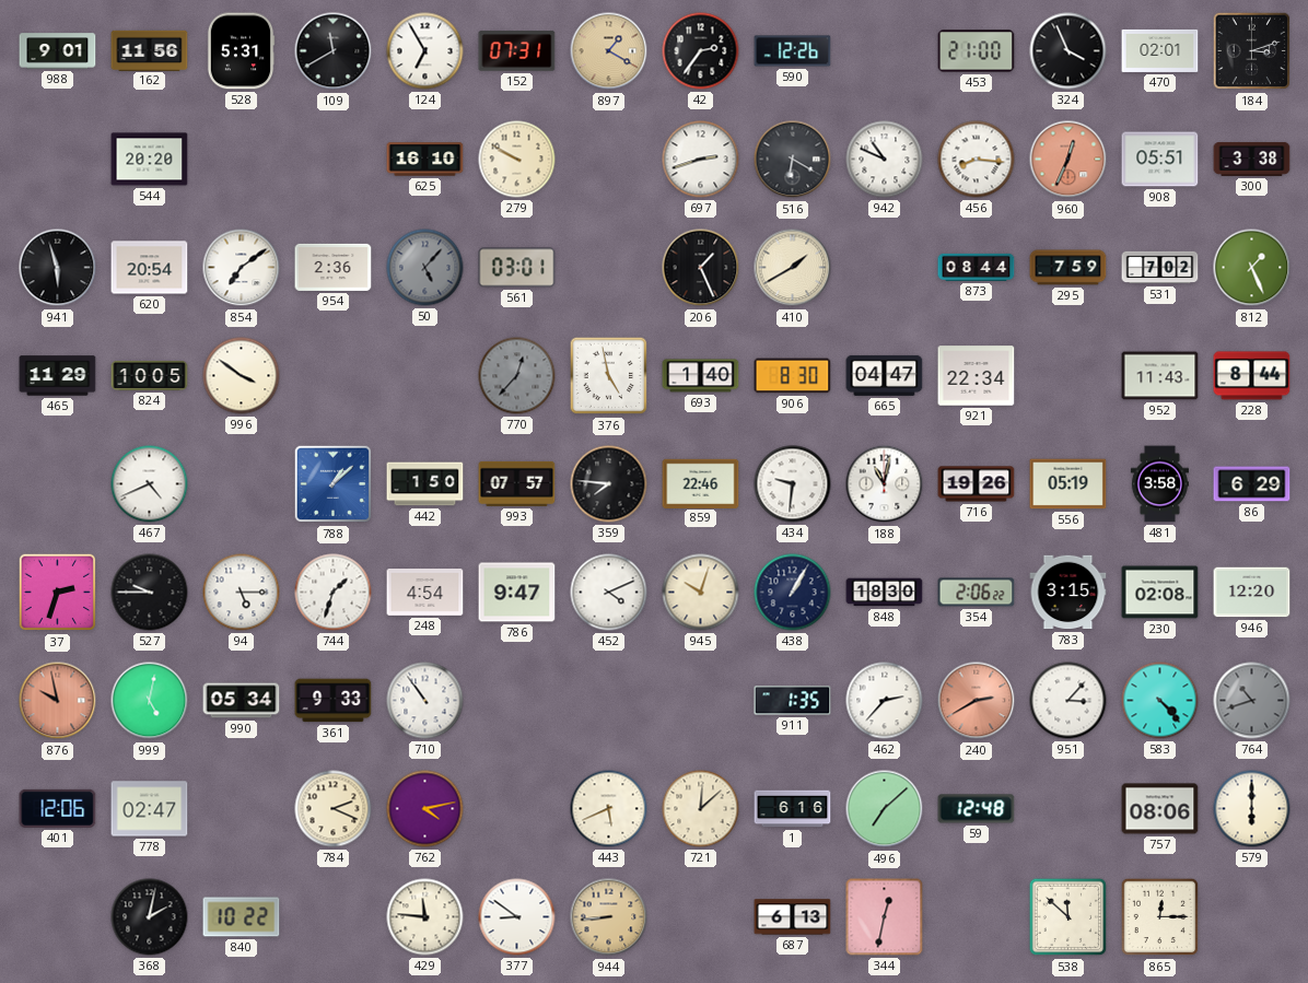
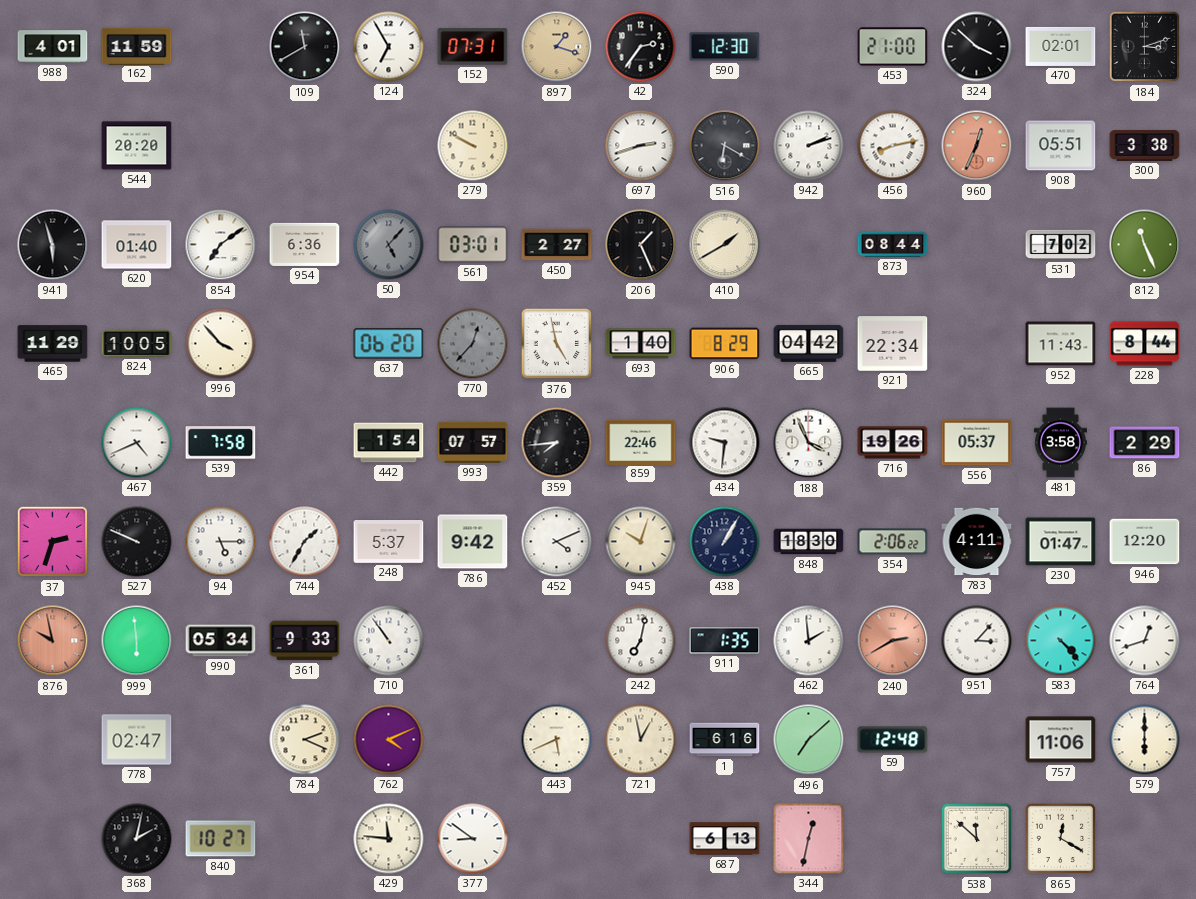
988: 9:01 -> 4:01 (53, 47)
162: 11:56 -> 11:59 (137, 46)
528: 5:31 -> none (241, 51)
897: 1:20 -> 1:18 (557, 47)
590: 12:26 -> 12:30 (725, 47)
324: 3:56 -> 3:52 (977, 47)
625: 16:10 -> none (425, 160)
942: 10:49 -> 2:12 (809, 146)
456: 8:16 -> 8:13 (893, 146)
620: 20:54 -> 01:40 (137, 245)
954: 2:36 -> 6:36 (305, 244)
450: none -> 2:27 (557, 245)
295: 7:59 -> none (1068, 268)
812: 1:26 -> 11:26 (1145, 245)
996: 3:51 -> 3:53 (221, 344)
637: none -> 06:20 (389, 344)
906: 8:30 -> 8:29 (725, 344)
665: 04:47 -> 04:42 (809, 343)
539: none -> 7:58 (221, 443)
788: 1:08 -> none (334, 484)
442: 1:50 -> 1:54 (389, 443)
359: 7:46 -> 7:44 (557, 443)
188: 11:02 -> 3:56 (809, 443)
556: 05:19 -> 05:37 (977, 443)
86: 6:29 -> 2:29 (1145, 443)
527: 9:45 -> 9:49 (137, 542)
744: 1:33 -> 1:35 (305, 542)
248: 4:54 -> 5:37 (389, 542)
786: 9:47 -> 9:42 (473, 542)
783: 3:15 -> 4:11 (977, 542)
230: 02:08 -> 01:47 (1061, 542)
999: 5:02 -> 5:59 (137, 641)
242: none -> 7:02 (641, 641)
462: 2:37 -> 1:59 (809, 641)
764: 10:42 -> 12:42 (1145, 641)
764 dial: grey -> white (1145, 641)
401: 12:06 -> none (58, 808)
762: 4:13 -> 4:11 (389, 740)
721: 12:08 -> 12:58 (641, 740)
757: 08:06 -> 11:06 (1061, 740)
840: 10:22 -> 10:27 (221, 839)
944: 8:44 -> none (609, 917)
865: 12:15 -> 12:20 (1061, 839)
